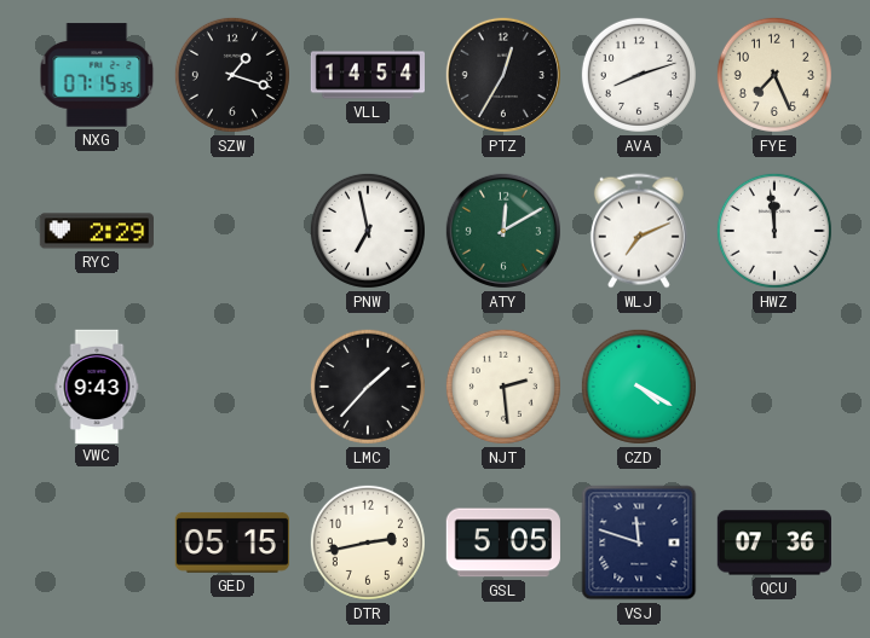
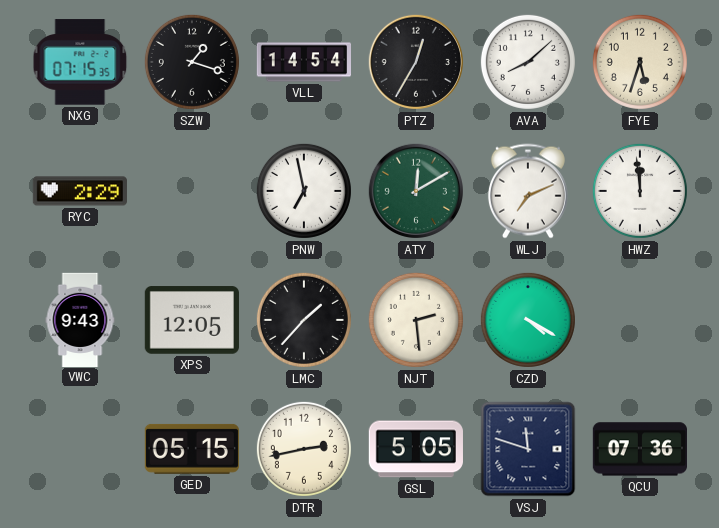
AVA: 8:12 -> 8:08 (528, 62)
FYE: 7:26 -> 5:33 (640, 62)
XPS: none -> 12:05 (192, 320)
